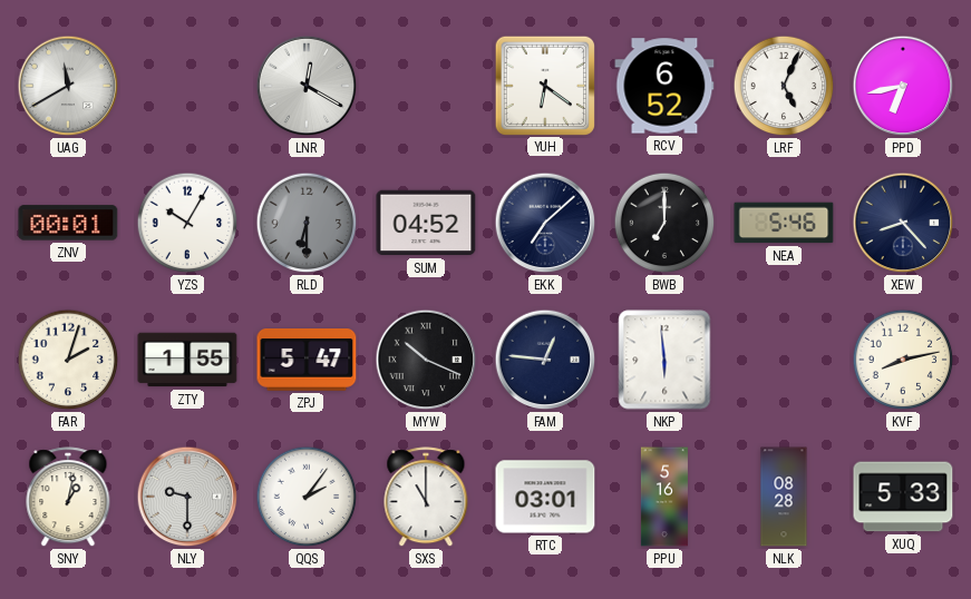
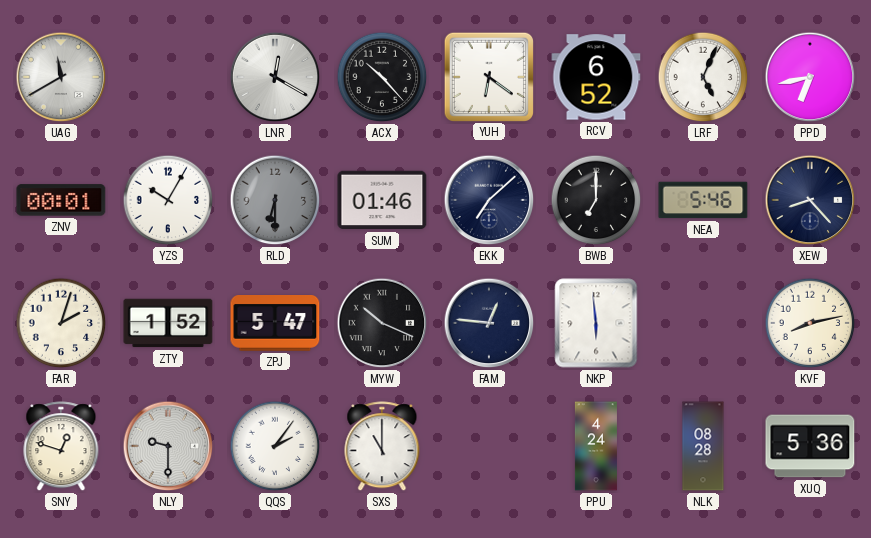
ACX: none -> 10:23 (382, 77)
SUM: 04:52 -> 01:46 (382, 200)
ZTY: 1:55 -> 1:52 (168, 323)
SNY: 1:02 -> 12:48 (61, 447)
RTC: 03:01 -> none (545, 497)
PPU: 5:16 -> 4:24 (596, 446)
XUQ: 5:33 -> 5:36 (810, 446)
